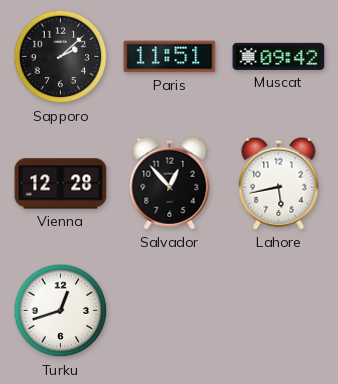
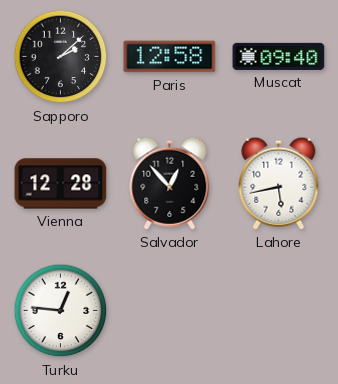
Paris: 11:51 -> 12:58 (170, 57)
Muscat: 09:42 -> 09:40 (279, 56)
Turku: 12:42 -> 12:46 (61, 311)
